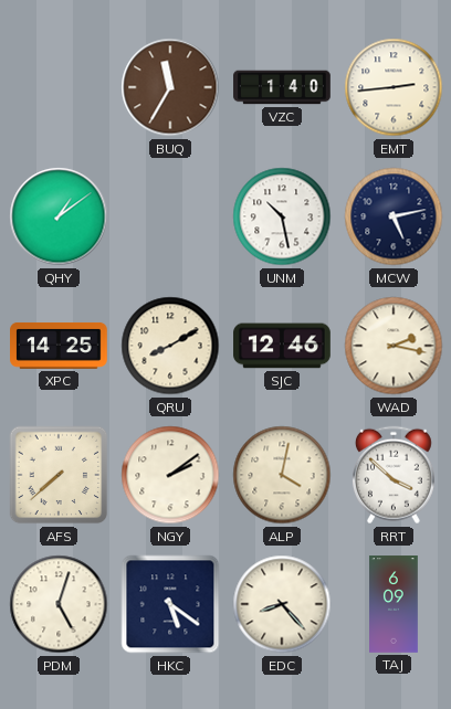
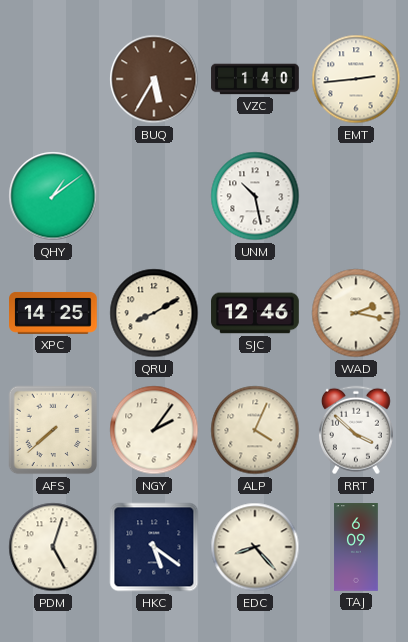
BUQ: 11:35 -> 5:35 (154, 79)
MCW: 5:13 -> none (394, 216)
NGY: 2:09 -> 2:06 (154, 430)
ALP: 4:02 -> 4:04 (255, 430)
